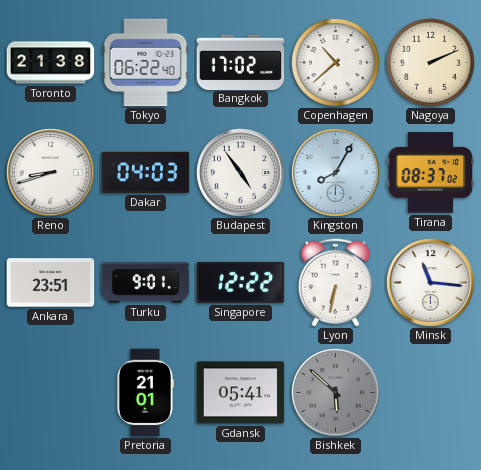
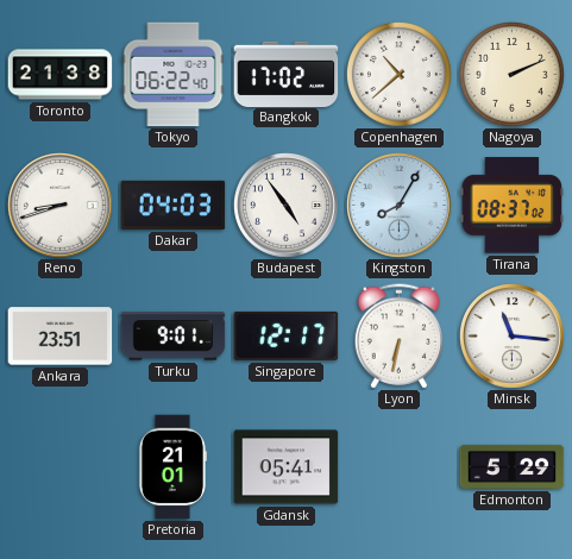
Singapore: 12:22 -> 12:17 (287, 335)
Bishkek: 5:52 -> none (336, 393)
Edmonton: none -> 5:29 (513, 466)
